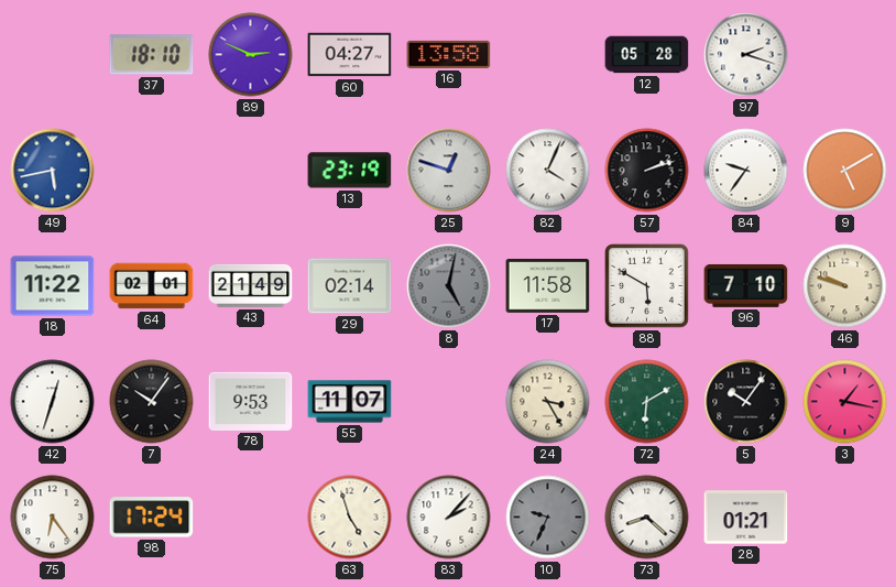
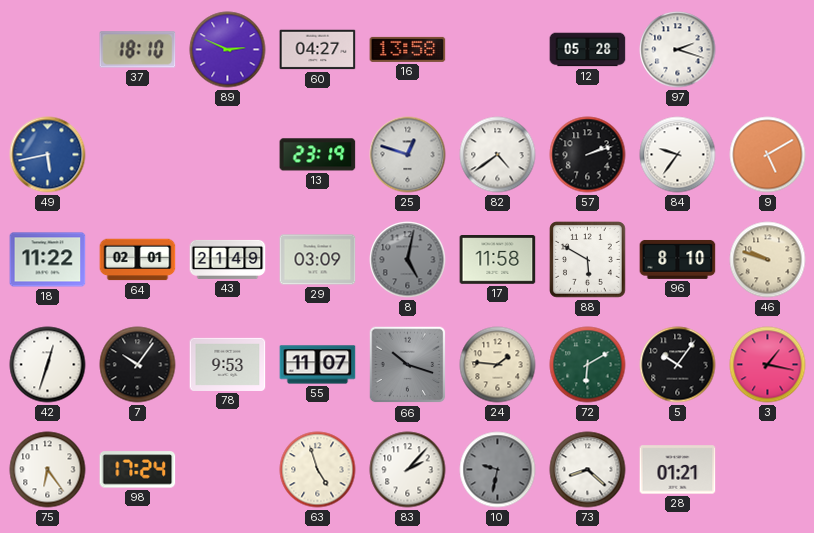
82: 4:04 -> 4:39 (498, 155)
29: 02:14 -> 03:09 (318, 260)
96: 7:10 -> 8:10 (678, 259)
66: none -> 10:18 (408, 365)
24: 3:25 -> 1:46 (498, 365)
10: 9:34 -> 9:32 (498, 470)
